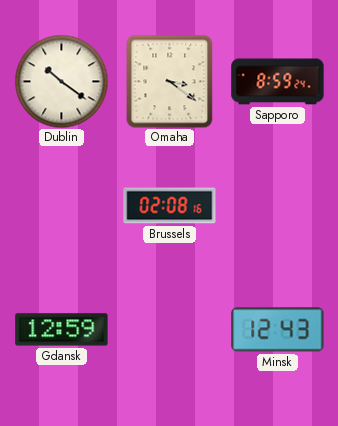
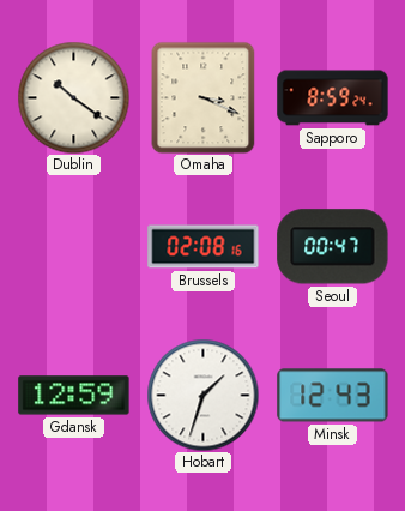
Omaha: 3:21 -> 3:19 (204, 97)
Seoul: none -> 00:47 (333, 247)
Hobart: none -> 1:33 (202, 395)
